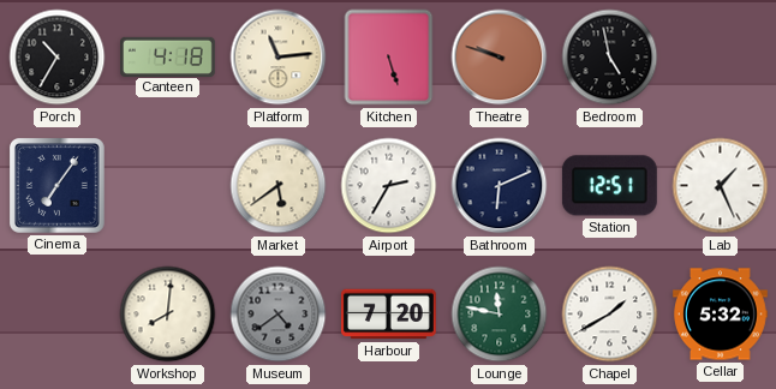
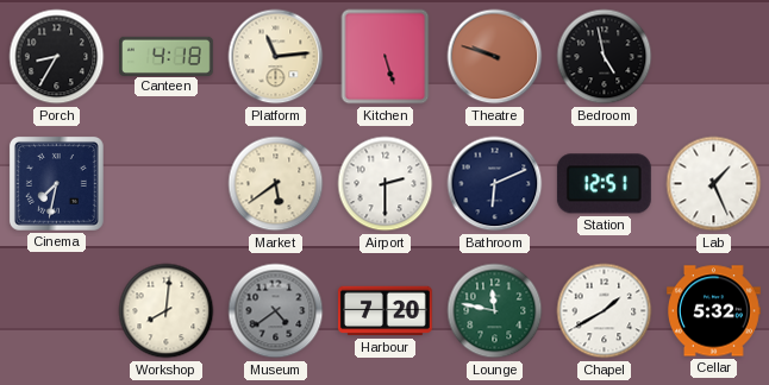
Porch: 10:35 -> 8:35 (57, 57)
Cinema: 7:06 -> 7:32 (56, 183)
Airport: 2:35 -> 2:30 (386, 184)
